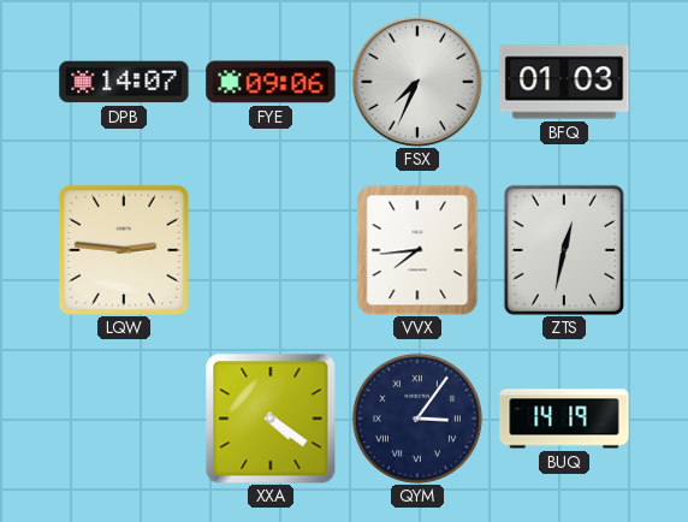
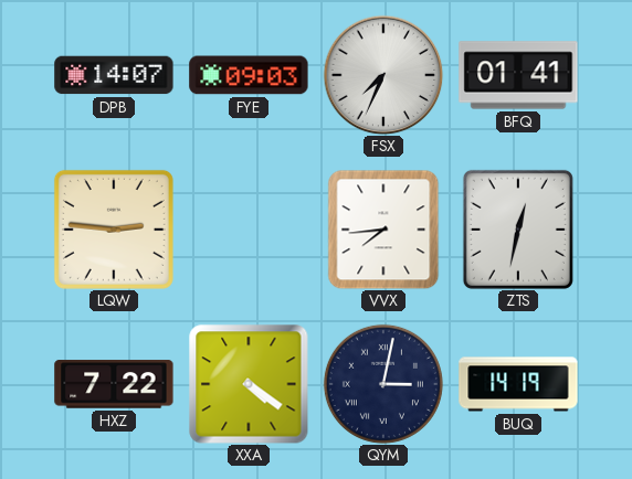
FYE: 09:06 -> 09:03 (249, 75)
BFQ: 01:03 -> 01:41 (518, 75)
HXZ: none -> 7:22 (114, 384)
QYM: 3:06 -> 3:02 (383, 384)
